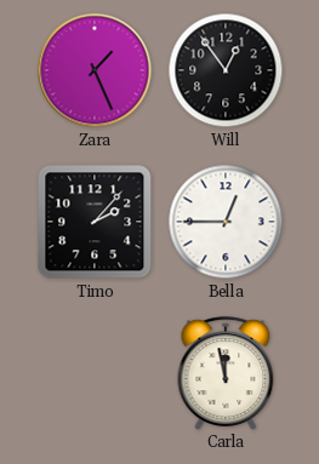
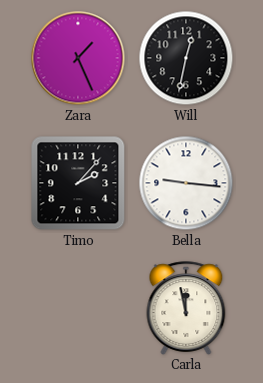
Will: 12:54 -> 12:32 (186, 58)
Bella: 12:45 -> 9:16 (186, 183)
